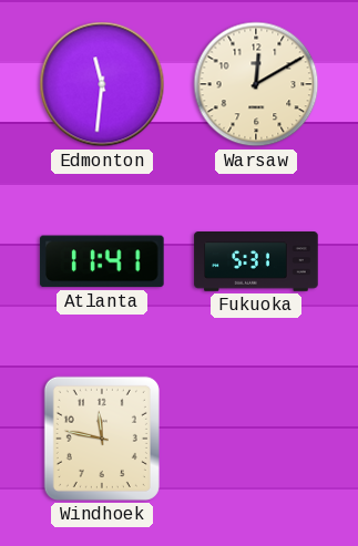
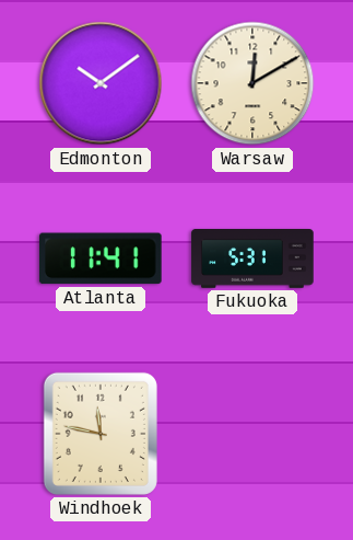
Edmonton: 11:31 -> 10:09 (101, 83)
